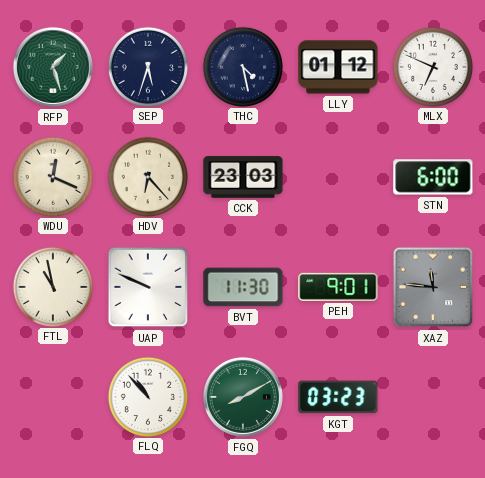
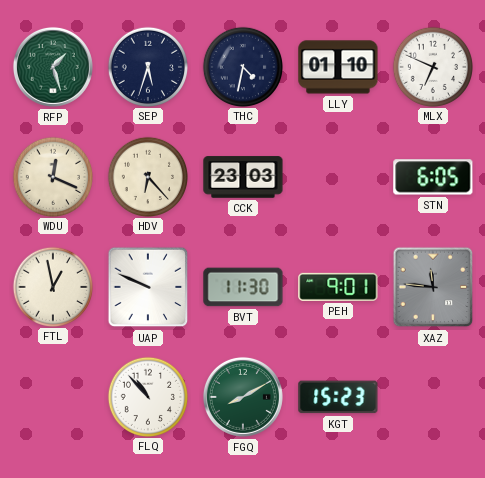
THC: 4:28 -> 4:32 (242, 66)
LLY: 01:12 -> 01:10 (338, 67)
STN: 6:00 -> 6:05 (433, 177)
FTL: 10:58 -> 12:58 (52, 286)
KGT: 03:23 -> 15:23 (338, 397)
